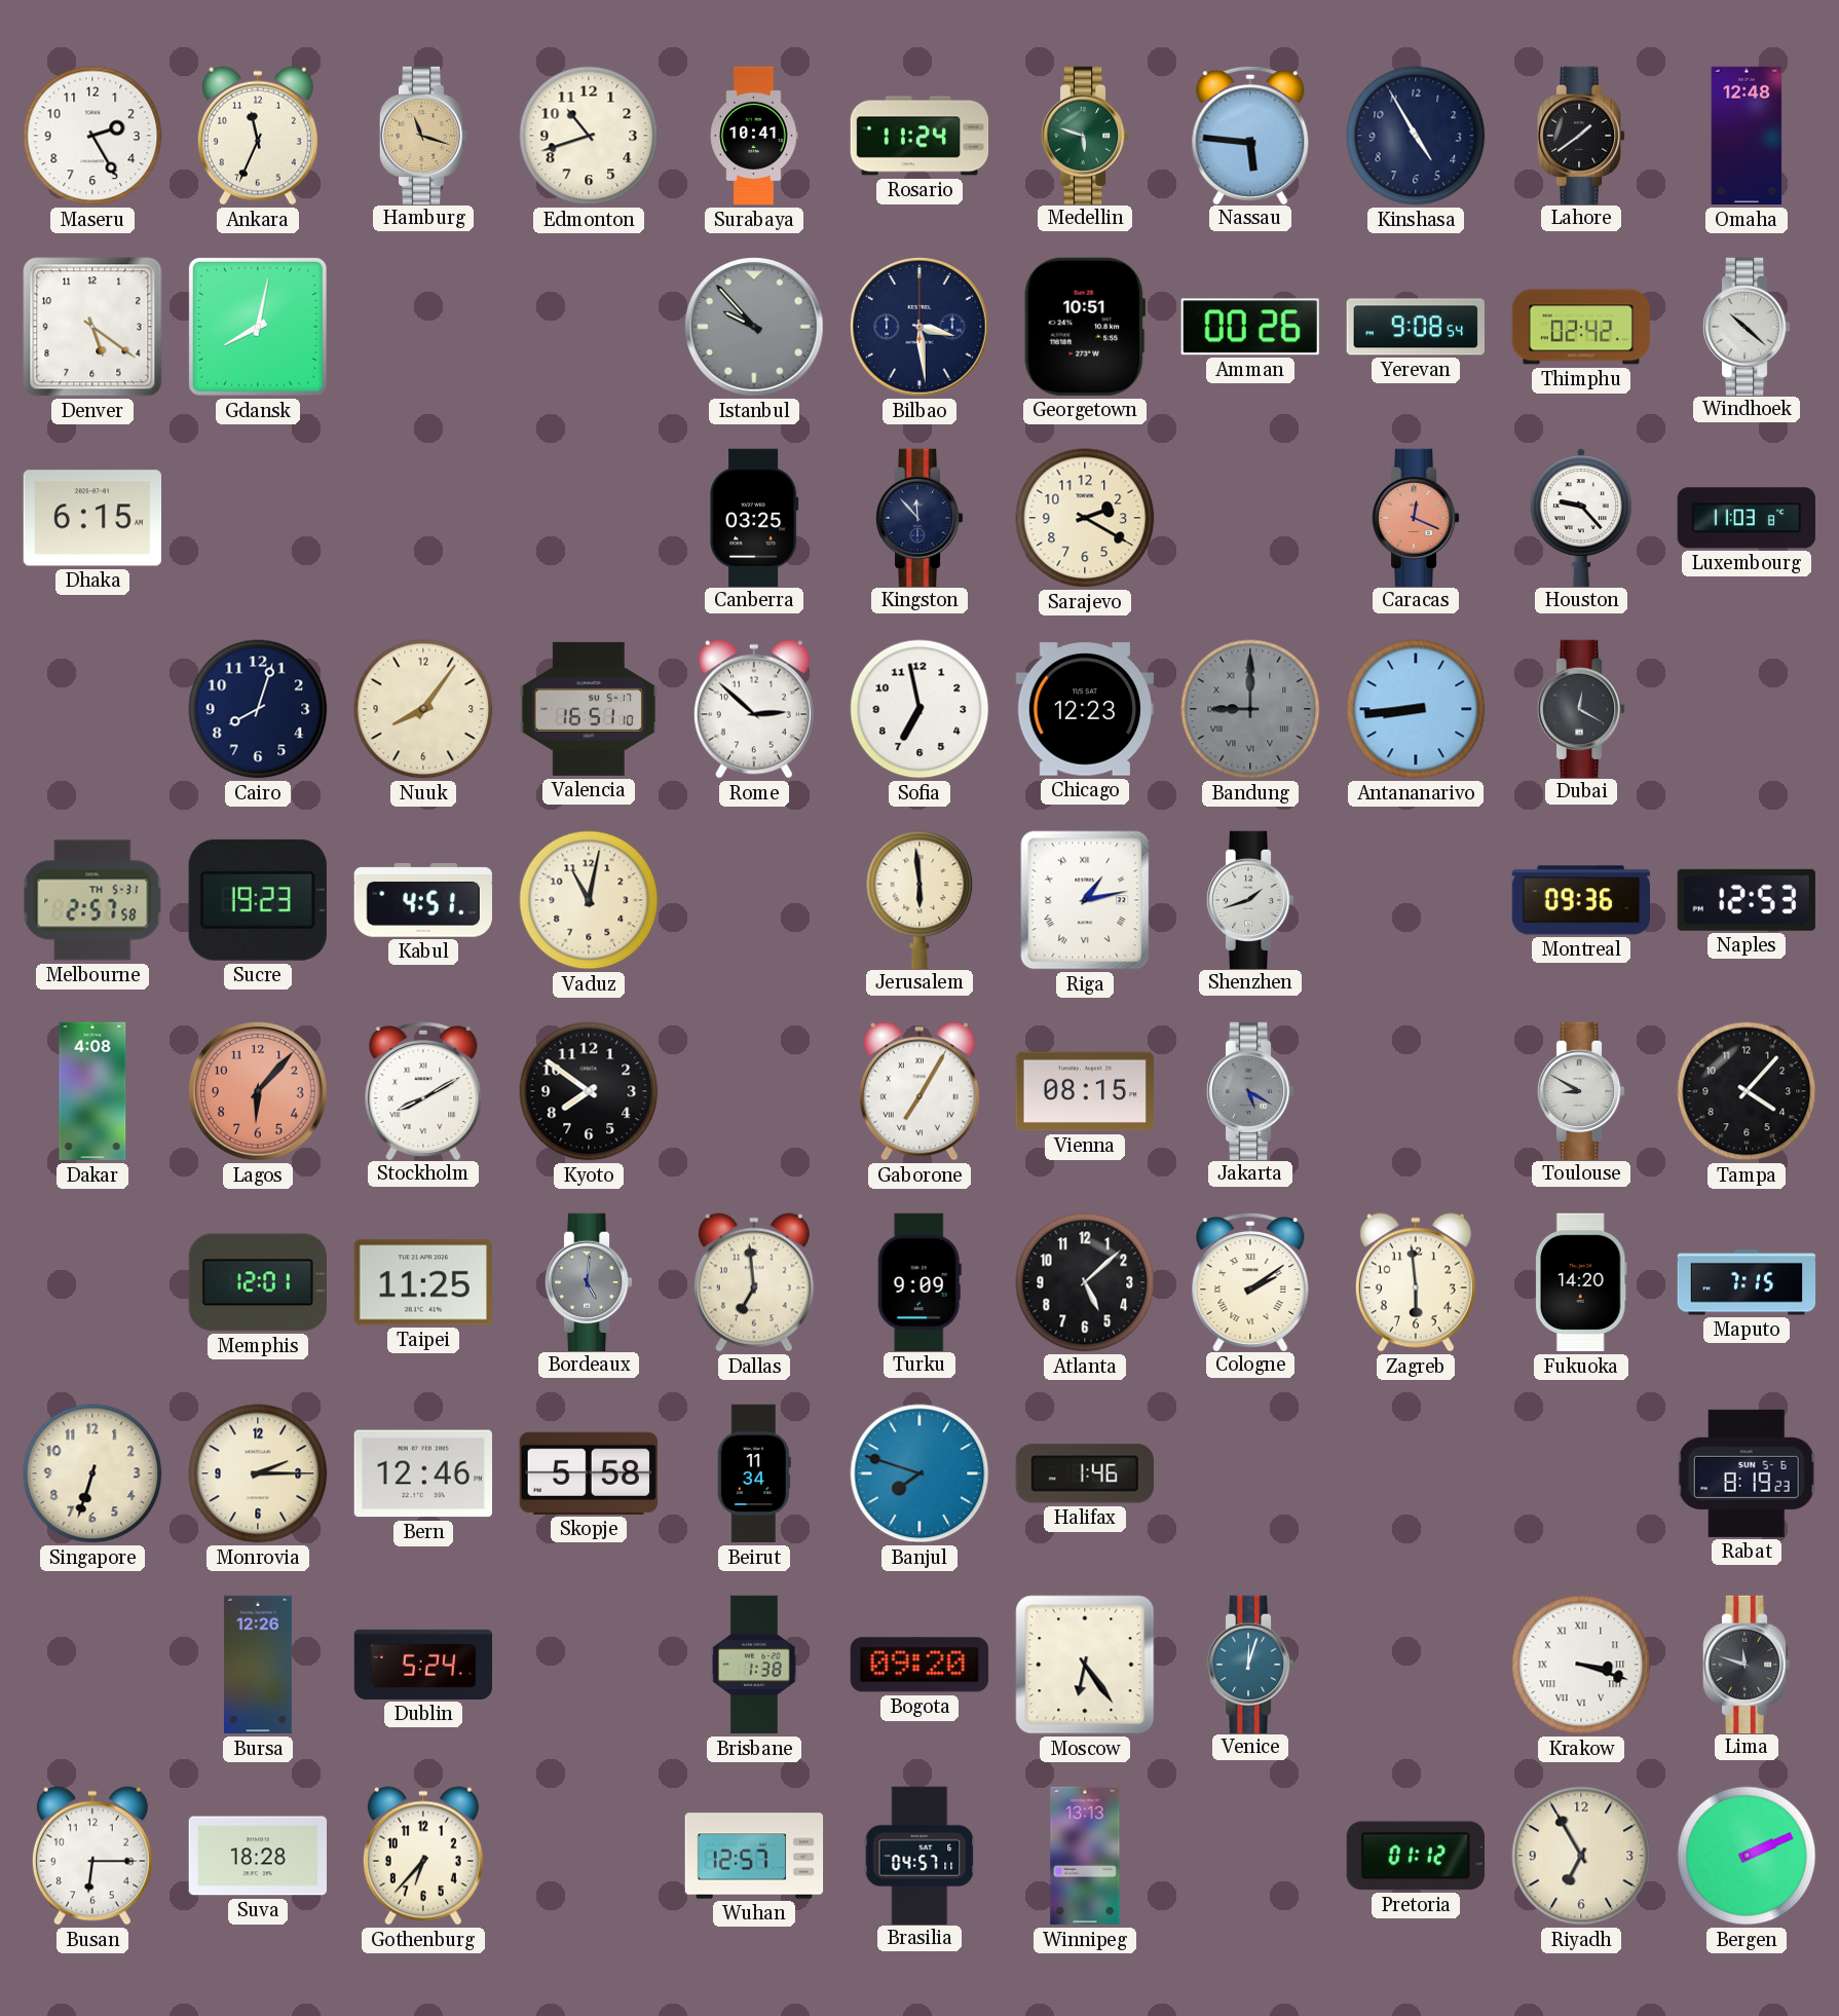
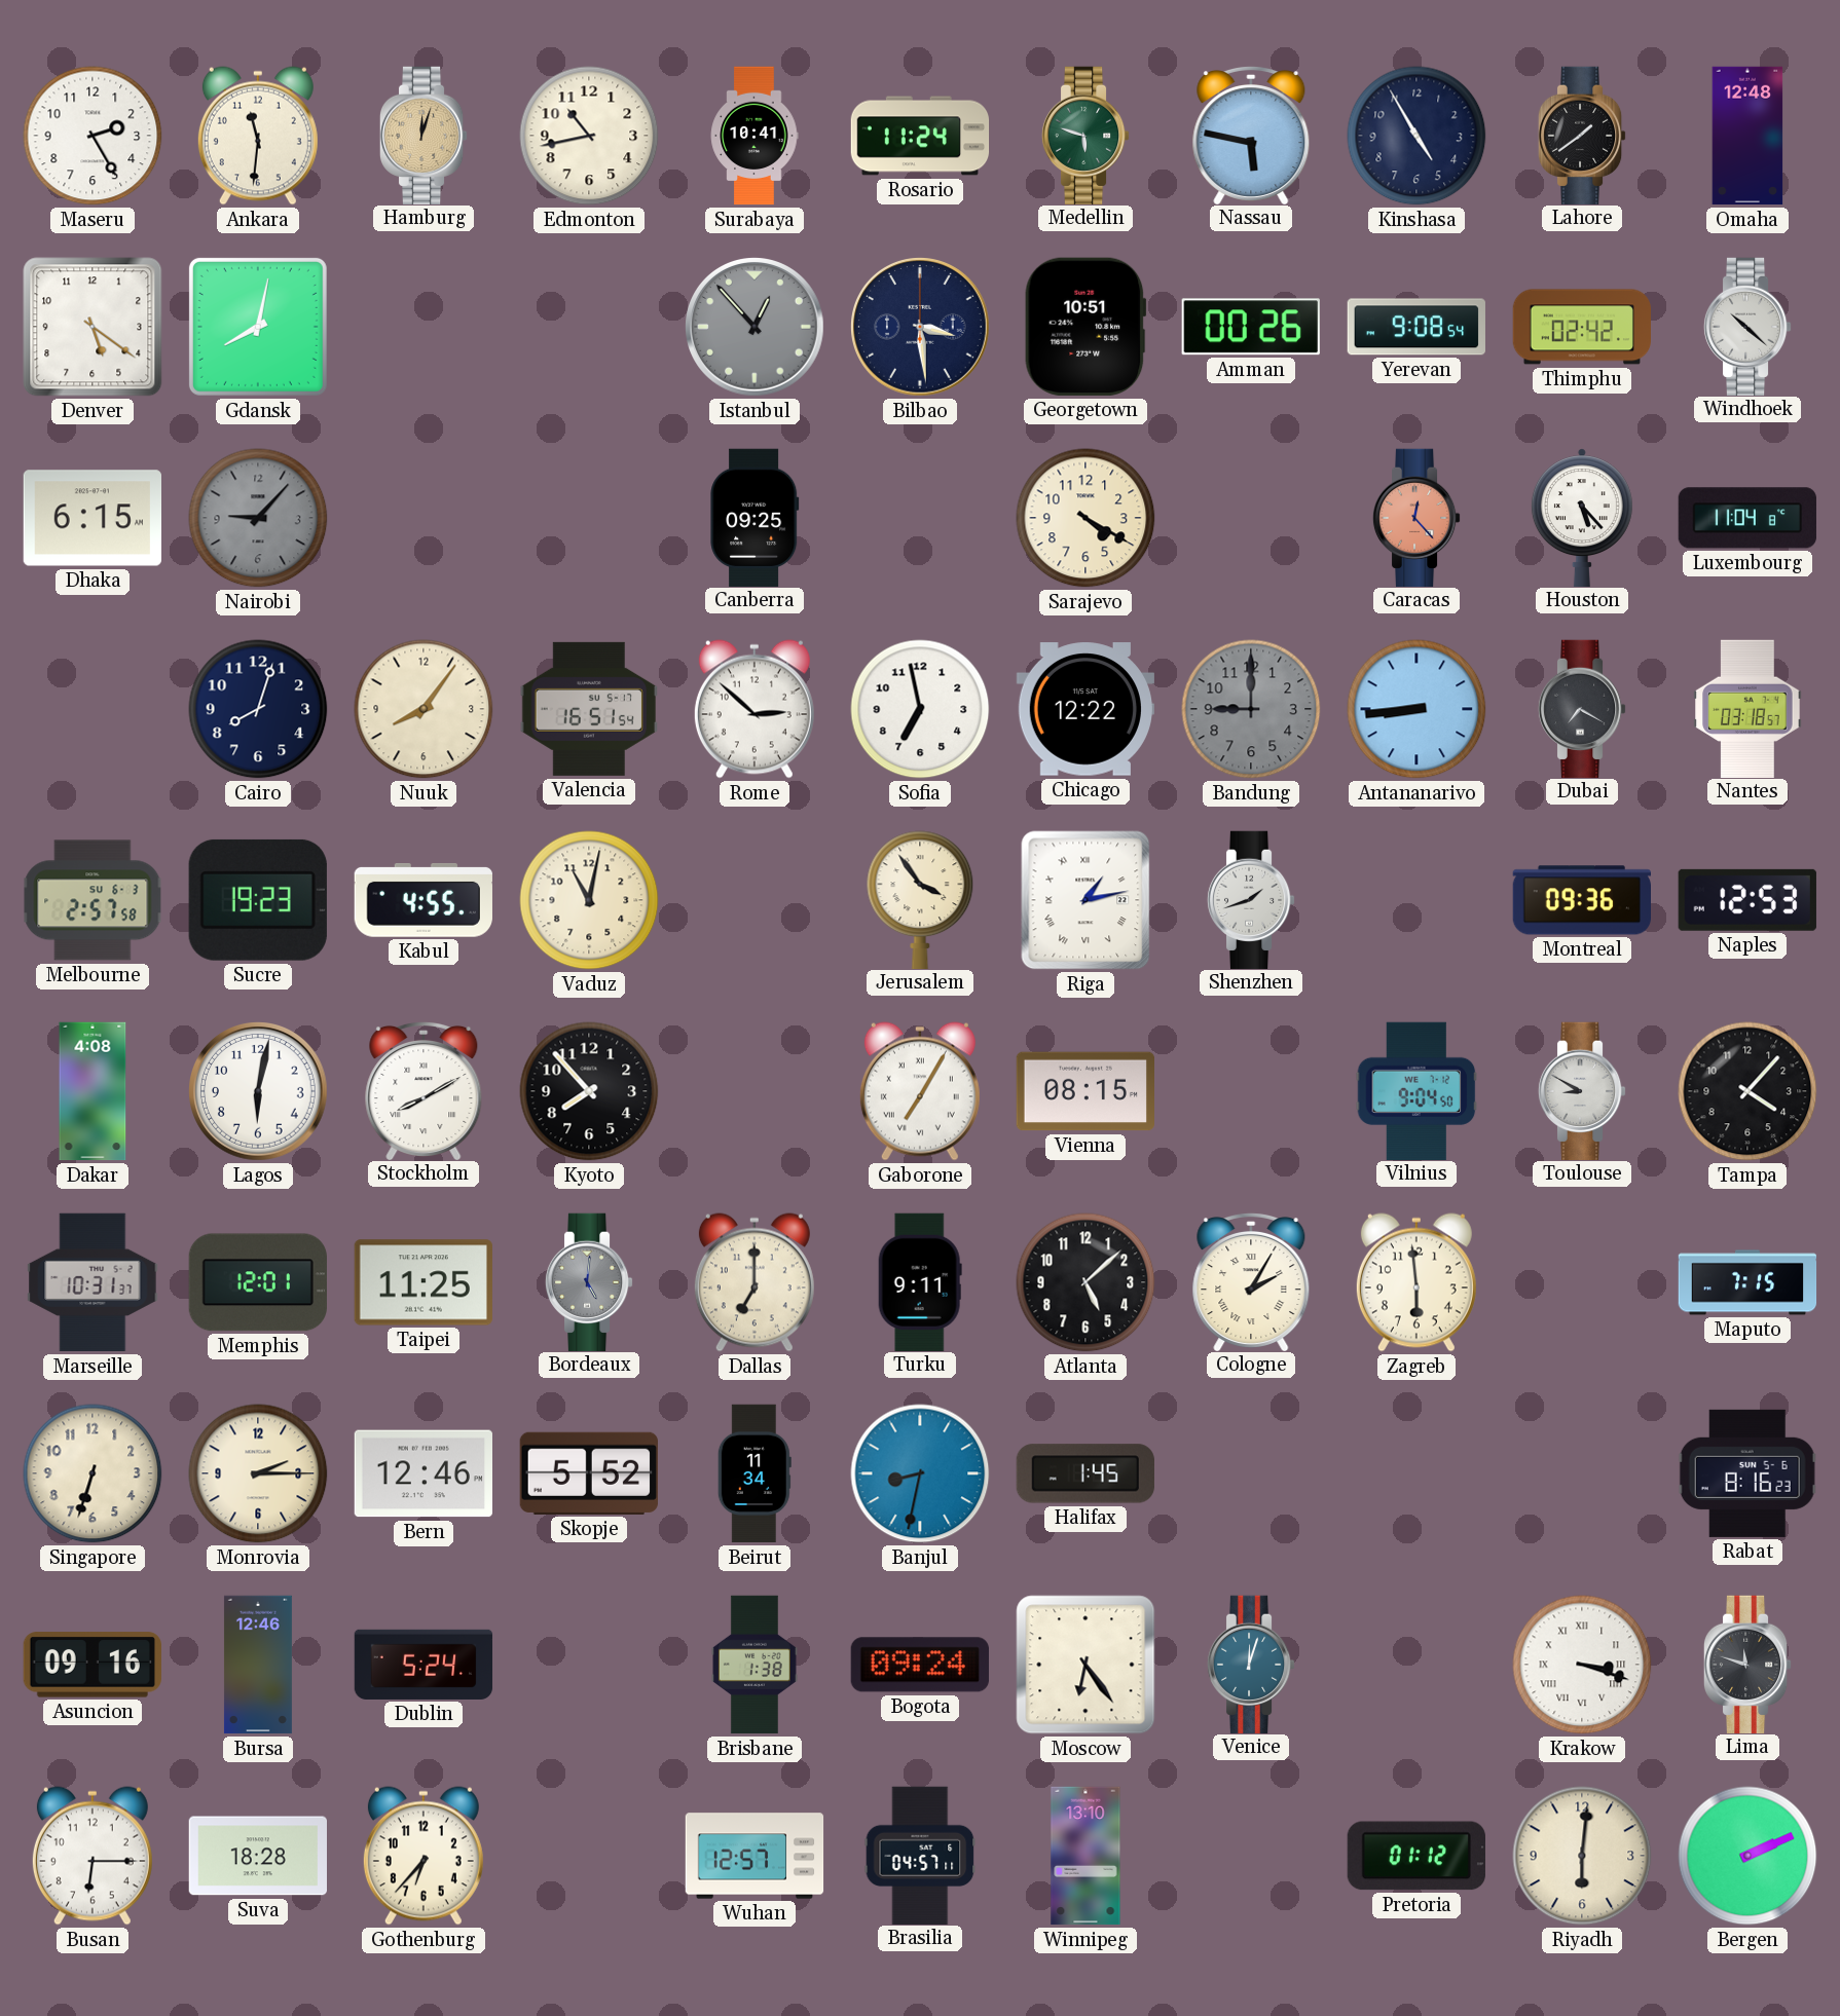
Ankara: 11:34 -> 11:31 (258, 136)
Hamburg: 11:18 -> 12:03 (424, 135)
Edmonton: 10:42 -> 10:43 (589, 136)
Nassau: 5:46 -> 5:47 (1251, 135)
Istanbul: 9:53 -> 12:53 (756, 328)
Nairobi: none -> 9:07 (258, 518)
Canberra: 03:25 -> 09:25 (755, 517)
Kingston: 11:53 -> none (920, 517)
Sarajevo: 2:20 -> 4:20 (1085, 518)
Caracas: 12:19 -> 12:23 (1416, 517)
Houston: 9:23 -> 5:23 (1582, 517)
Luxembourg: 11:03 -> 11:04 (1747, 518)
Valencia: 16:51:10 -> 16:51:54 (588, 709)
Chicago: 12:23 -> 12:22 (1084, 709)
Bandung numerals: Roman -> Arabic (1251, 709)
Dubai: 12:20 -> 7:20 (1582, 708)
Nantes: none -> 03:18 (1747, 708)
Melbourne date: TH 5-31 -> SU 6-3 (93, 900)
Kabul: 4:51 -> 4:55 (424, 901)
Jerusalem: 5:59 -> 3:54 (920, 899)
Lagos: 6:07 -> 6:02 (259, 1092)
Lagos dial: salmon -> white (259, 1092)
Kyoto: 7:51 -> 7:53 (589, 1091)
Jakarta: 5:20 -> none (1250, 1090)
Vilnius: none -> 9:04 (1416, 1090)
Marseille: none -> 10:31 (93, 1282)
Dallas: 6:59 -> 7:00 (755, 1282)
Turku: 9:09 -> 9:11 (920, 1281)
Cologne: 2:09 -> 2:05 (1251, 1281)
Fukuoka: 14:20 -> none (1581, 1282)
Skopje: 5:58 -> 5:52 (589, 1473)
Banjul: 7:48 -> 8:32 (920, 1473)
Halifax: 1:46 -> 1:45 (1085, 1473)
Rabat: 8:19 -> 8:16 (1747, 1473)
Asuncion: none -> 09:16 (93, 1665)
Bursa: 12:26 -> 12:46 (258, 1665)
Bogota: 09:20 -> 09:24 (920, 1665)
Winnipeg: 13:13 -> 13:10 (1085, 1856)
Riyadh: 6:55 -> 6:01 (1582, 1856)
